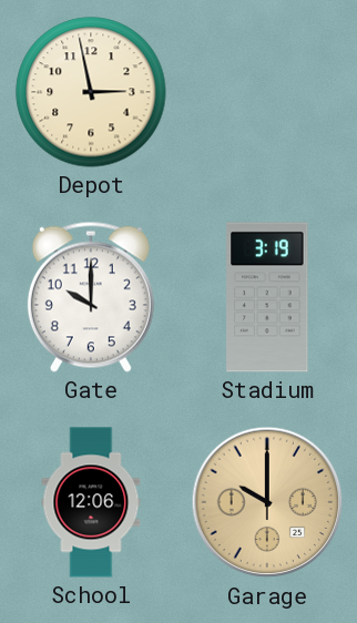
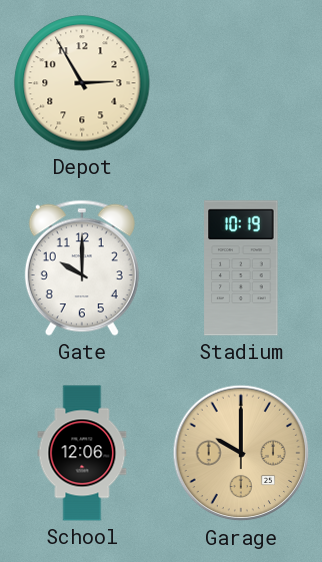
Depot: 2:58 -> 2:55 (82, 83)
Stadium: 3:19 -> 10:19 (241, 268)
